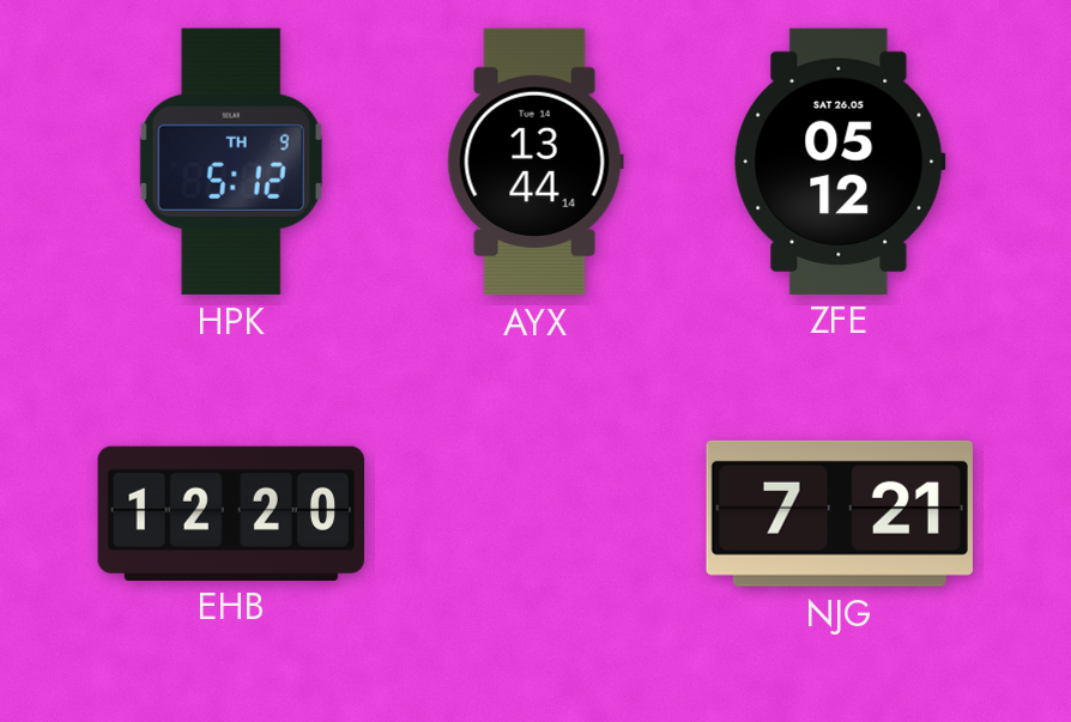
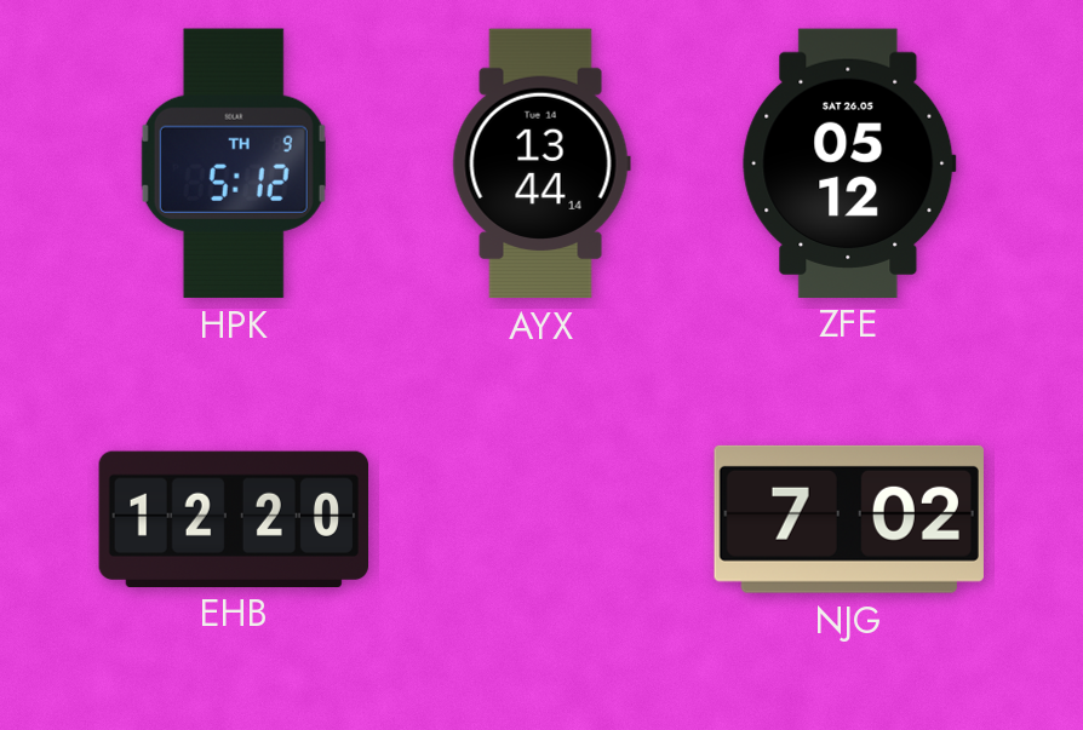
NJG: 7:21 -> 7:02 (849, 519)
